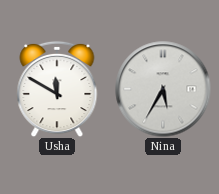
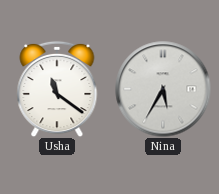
Usha: 11:50 -> 11:21 (57, 89)
